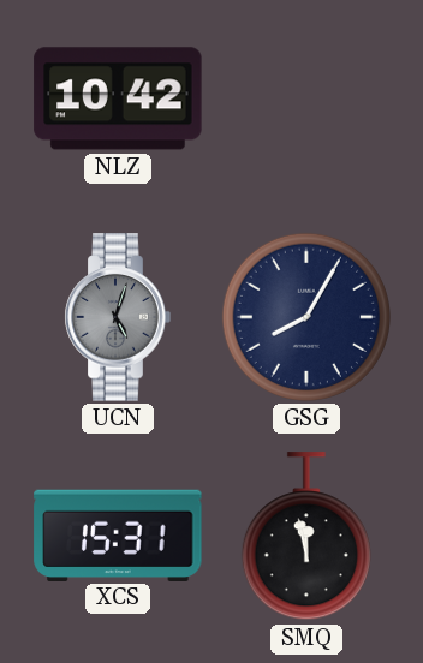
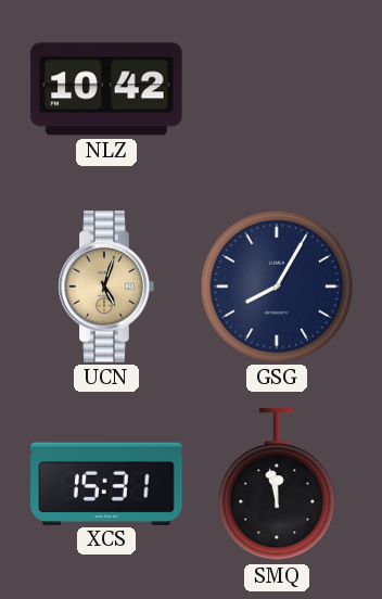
UCN dial: grey -> champagne (106, 286)
